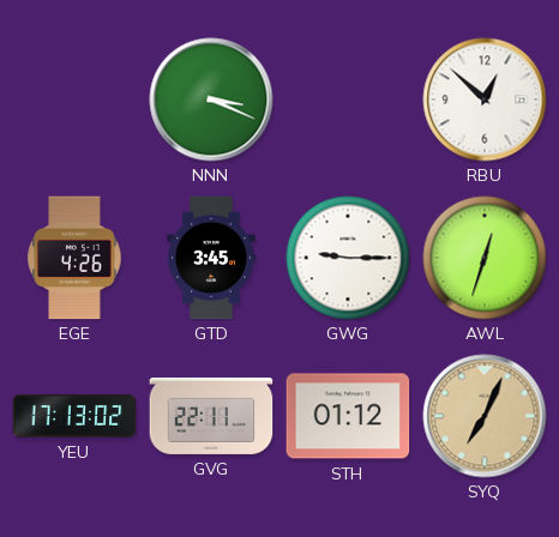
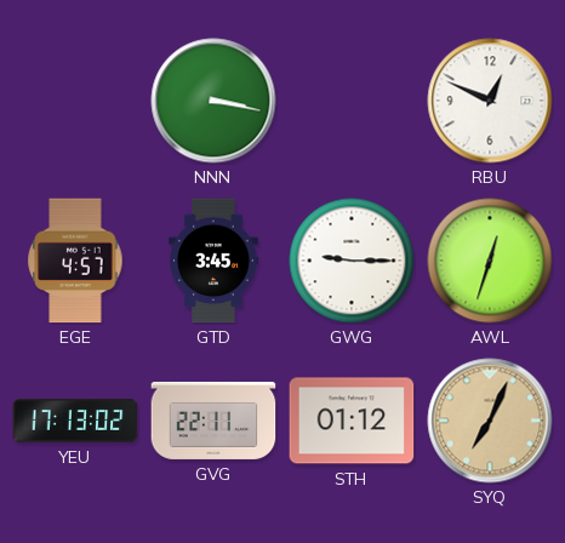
NNN: 3:19 -> 3:17 (213, 101)
RBU: 12:52 -> 12:49 (490, 101)
EGE: 4:26 -> 4:57 (75, 261)
